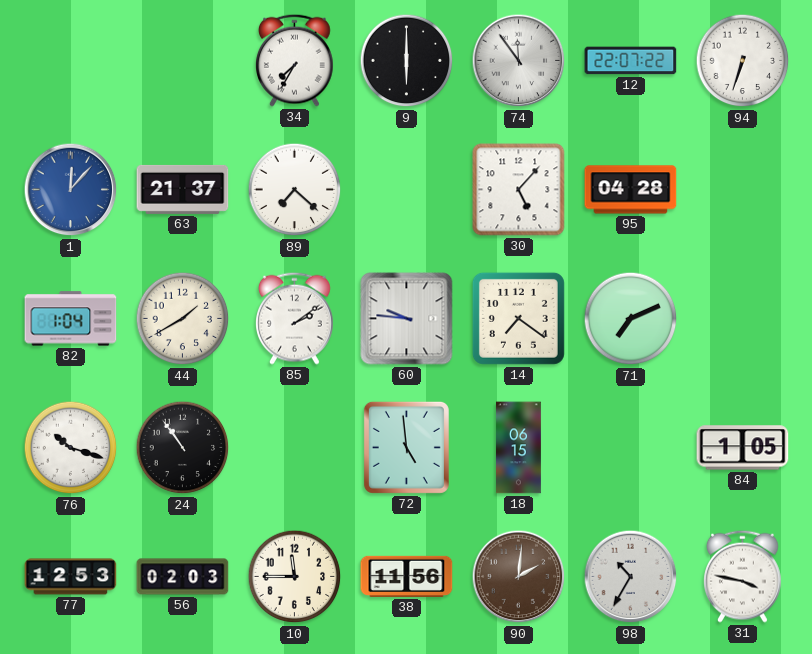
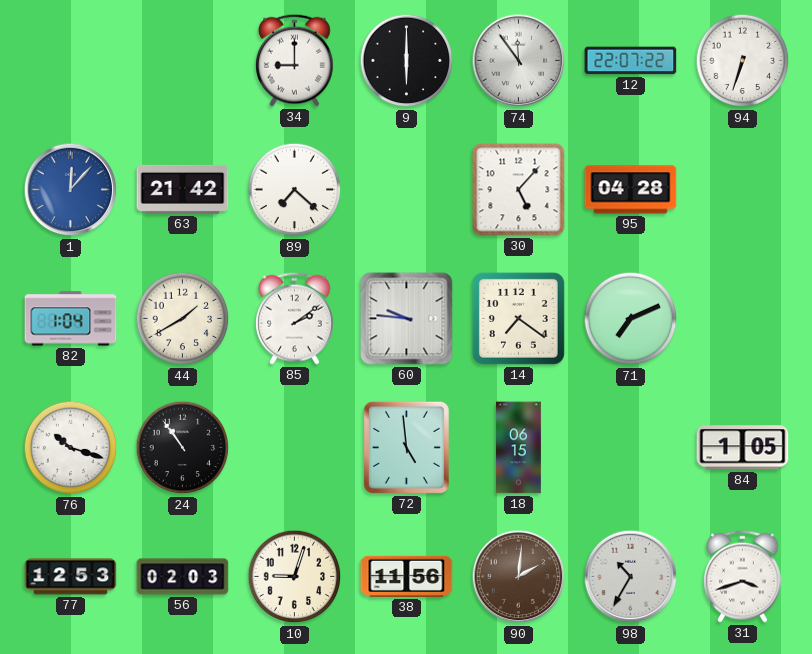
34: 7:35 -> 9:00 (295, 60)
63: 21:37 -> 21:42 (183, 189)
10: 11:45 -> 9:03 (295, 577)
31: 3:47 -> 3:42 (743, 576)
